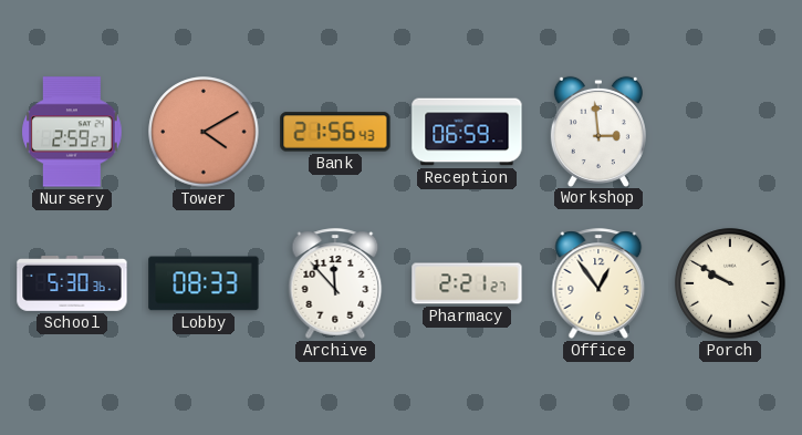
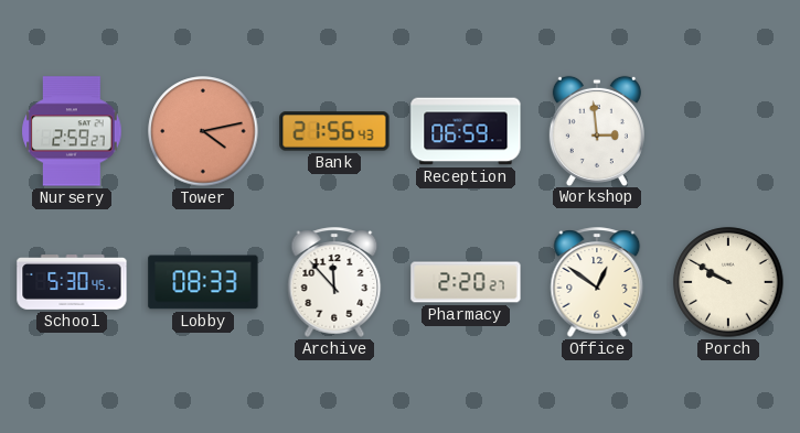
Tower: 4:10 -> 4:13 (203, 131)
School: 5:30:36 -> 5:30:45 (72, 283)
Pharmacy: 2:21 -> 2:20 (466, 282)
Office: 12:54 -> 12:51 (597, 282)
